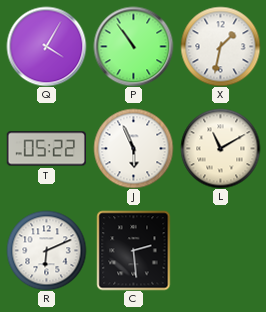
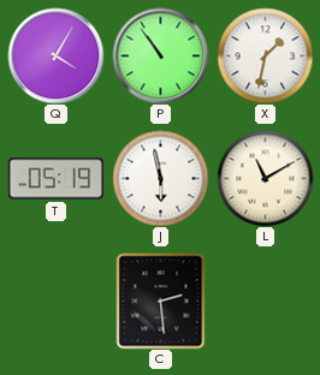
T: 05:22 -> 05:19 (55, 179)
J: 5:56 -> 5:58 (160, 178)
R: 6:11 -> none (46, 250)
